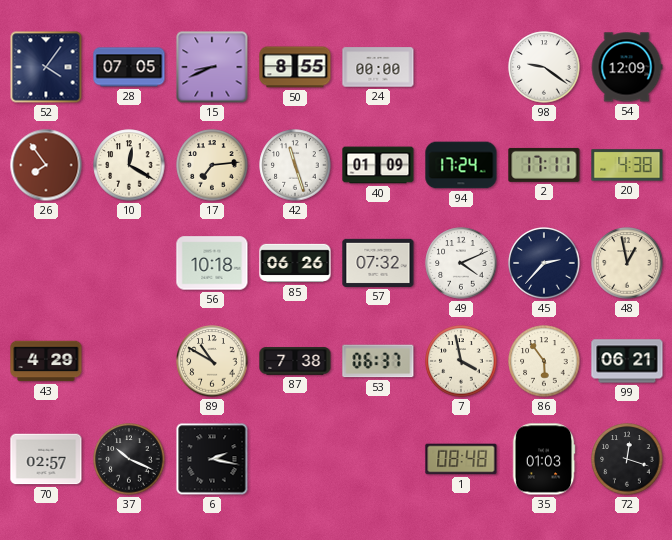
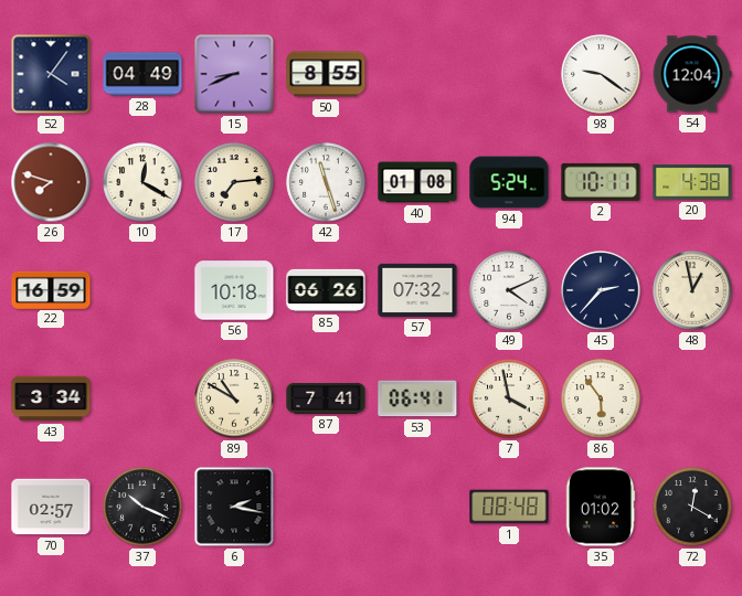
28: 07:05 -> 04:49 (142, 74)
24: 00:00 -> none (378, 67)
54: 12:09 -> 12:04 (692, 74)
26: 7:54 -> 7:48 (51, 182)
40: 01:09 -> 01:08 (417, 182)
94: 17:24 -> 5:24 (509, 182)
2: 17:11 -> 10:11 (601, 182)
22: none -> 16:59 (51, 289)
43: 4:29 -> 3:34 (51, 398)
87: 7:38 -> 7:41 (326, 398)
53: 06:37 -> 06:41 (417, 398)
99: 06:21 -> none (627, 361)
35: 01:03 -> 01:02 (601, 507)
72: 12:18 -> 12:20 (692, 507)
